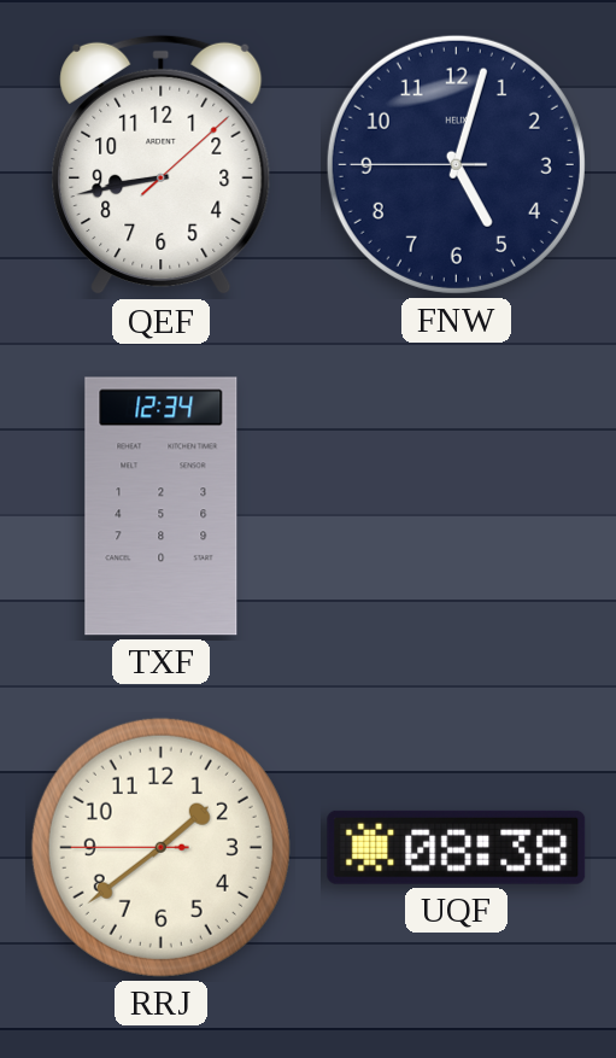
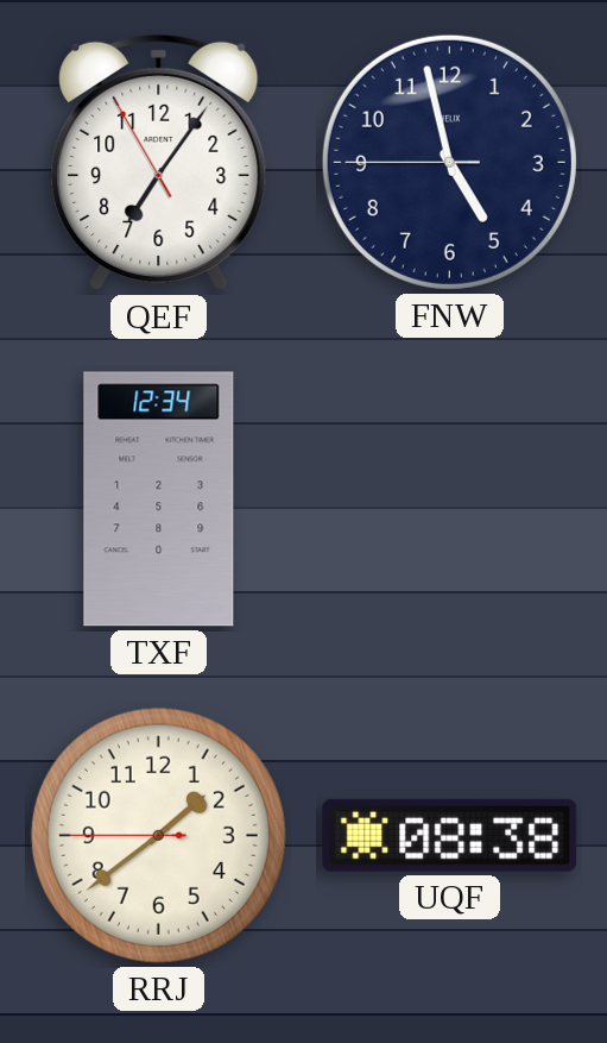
QEF: 8:43 -> 7:05 (159, 163)
FNW: 5:02 -> 4:57 (449, 162)
